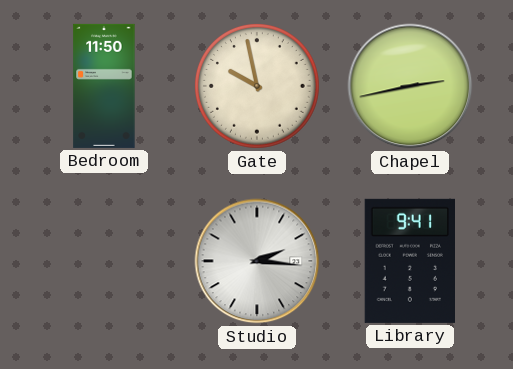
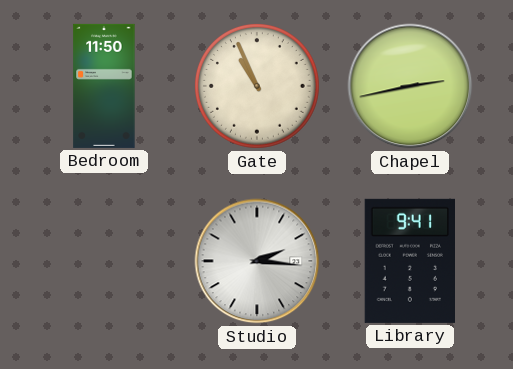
Gate: 9:58 -> 10:56 (257, 86)
